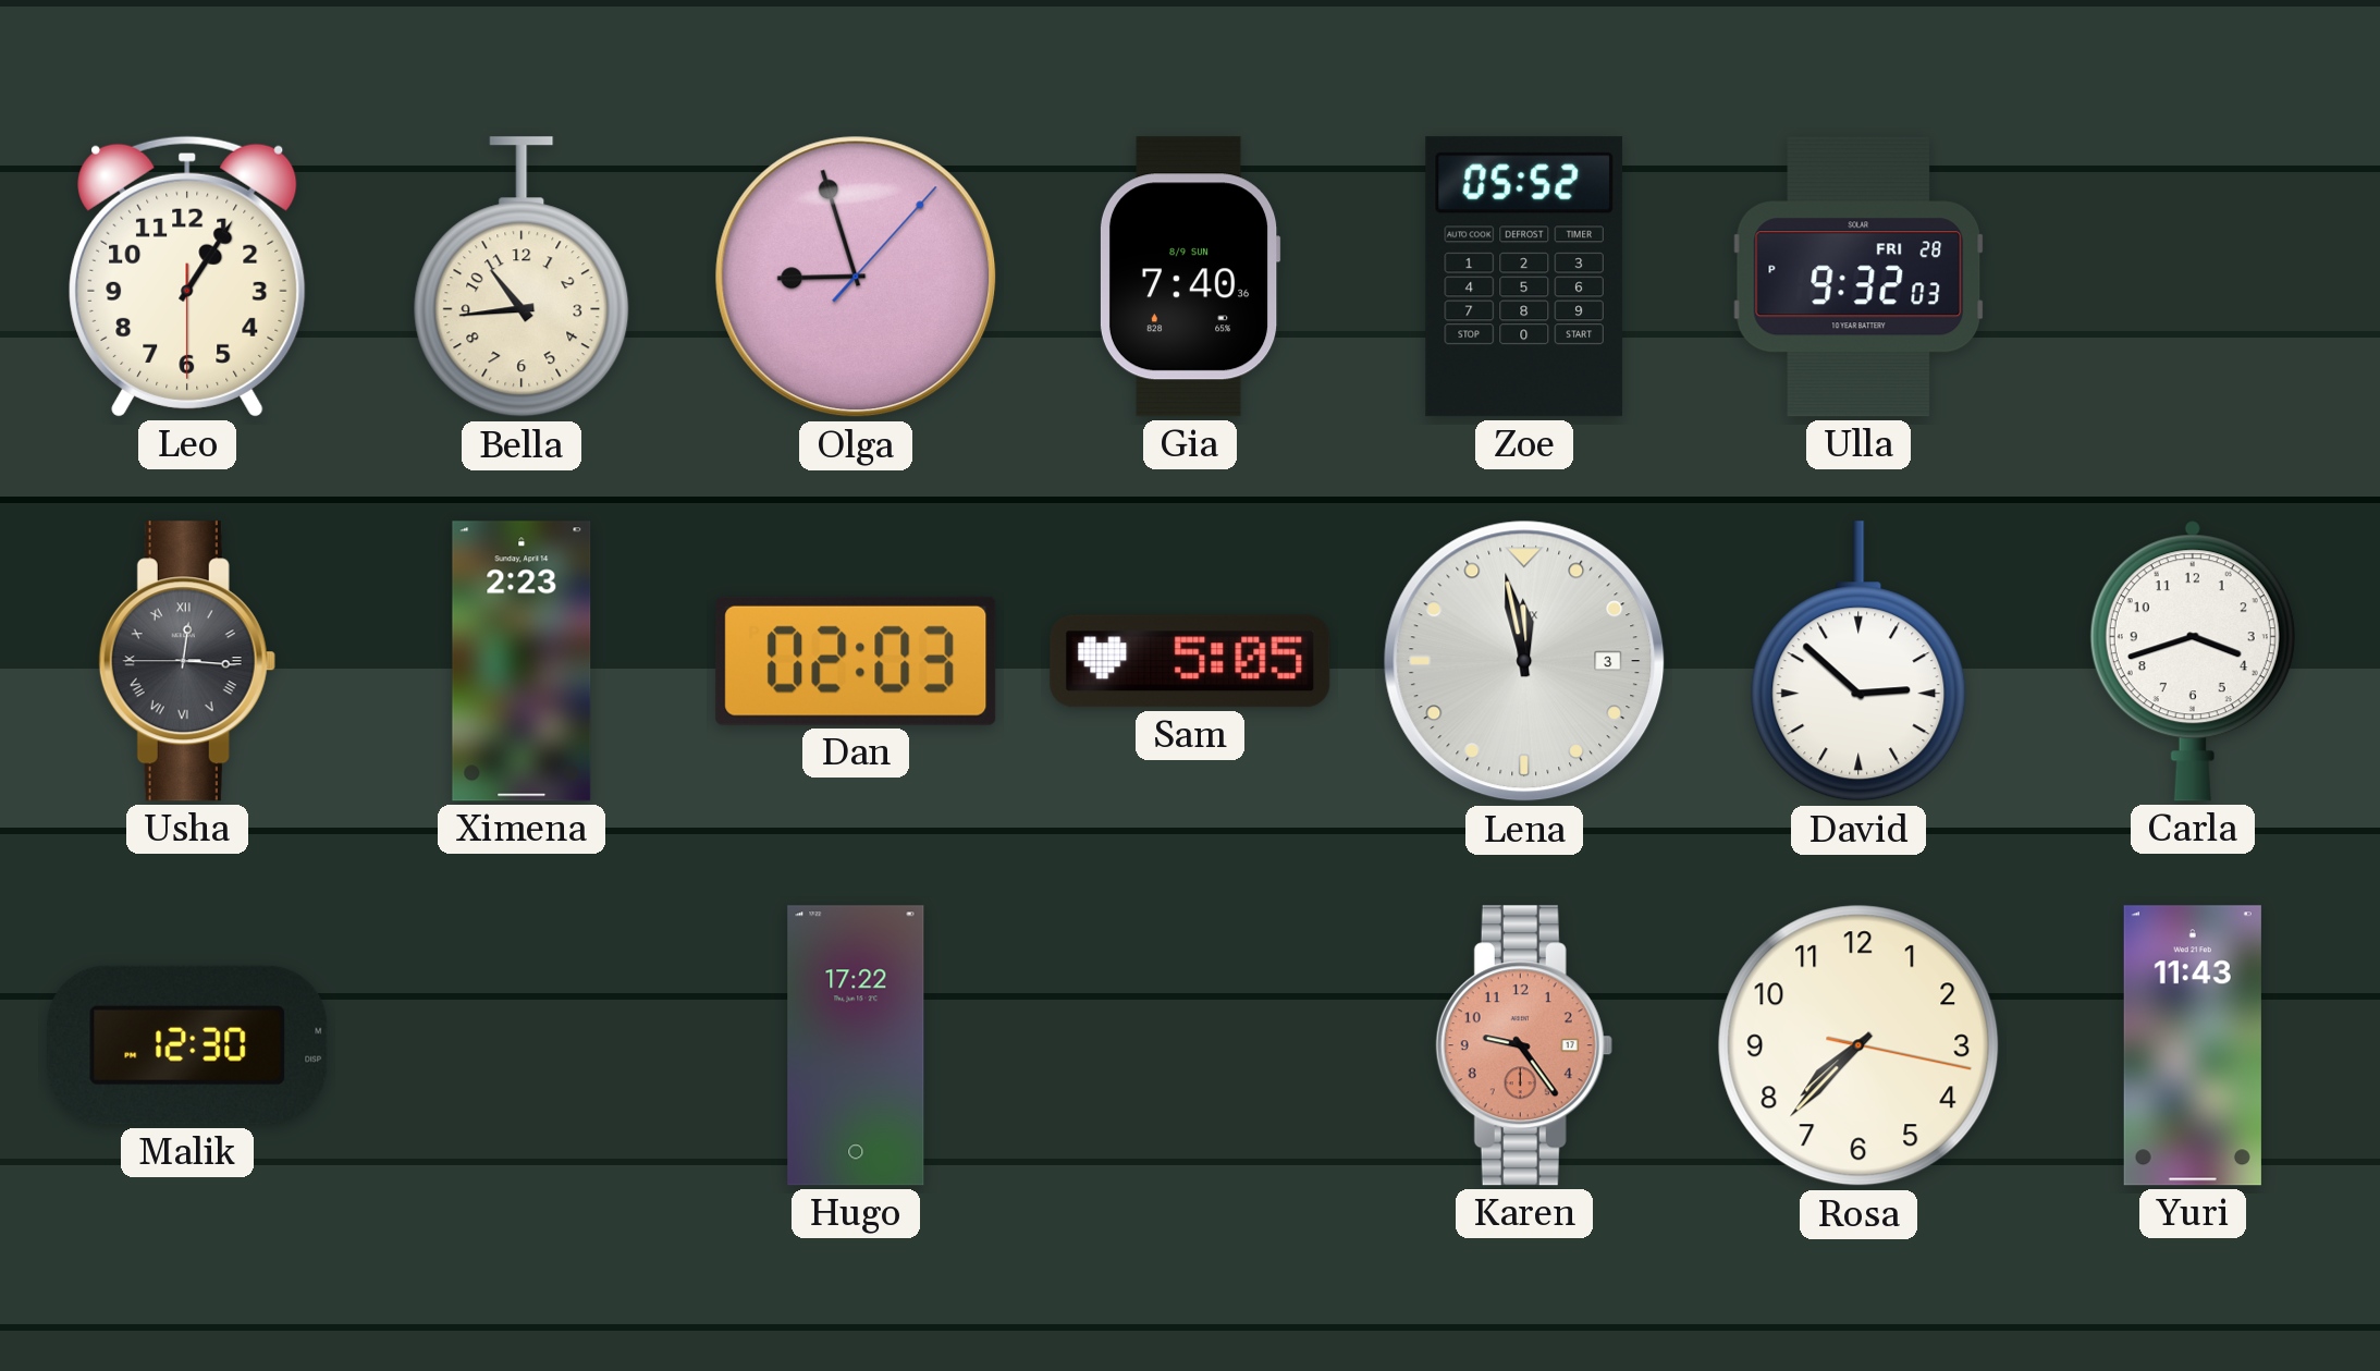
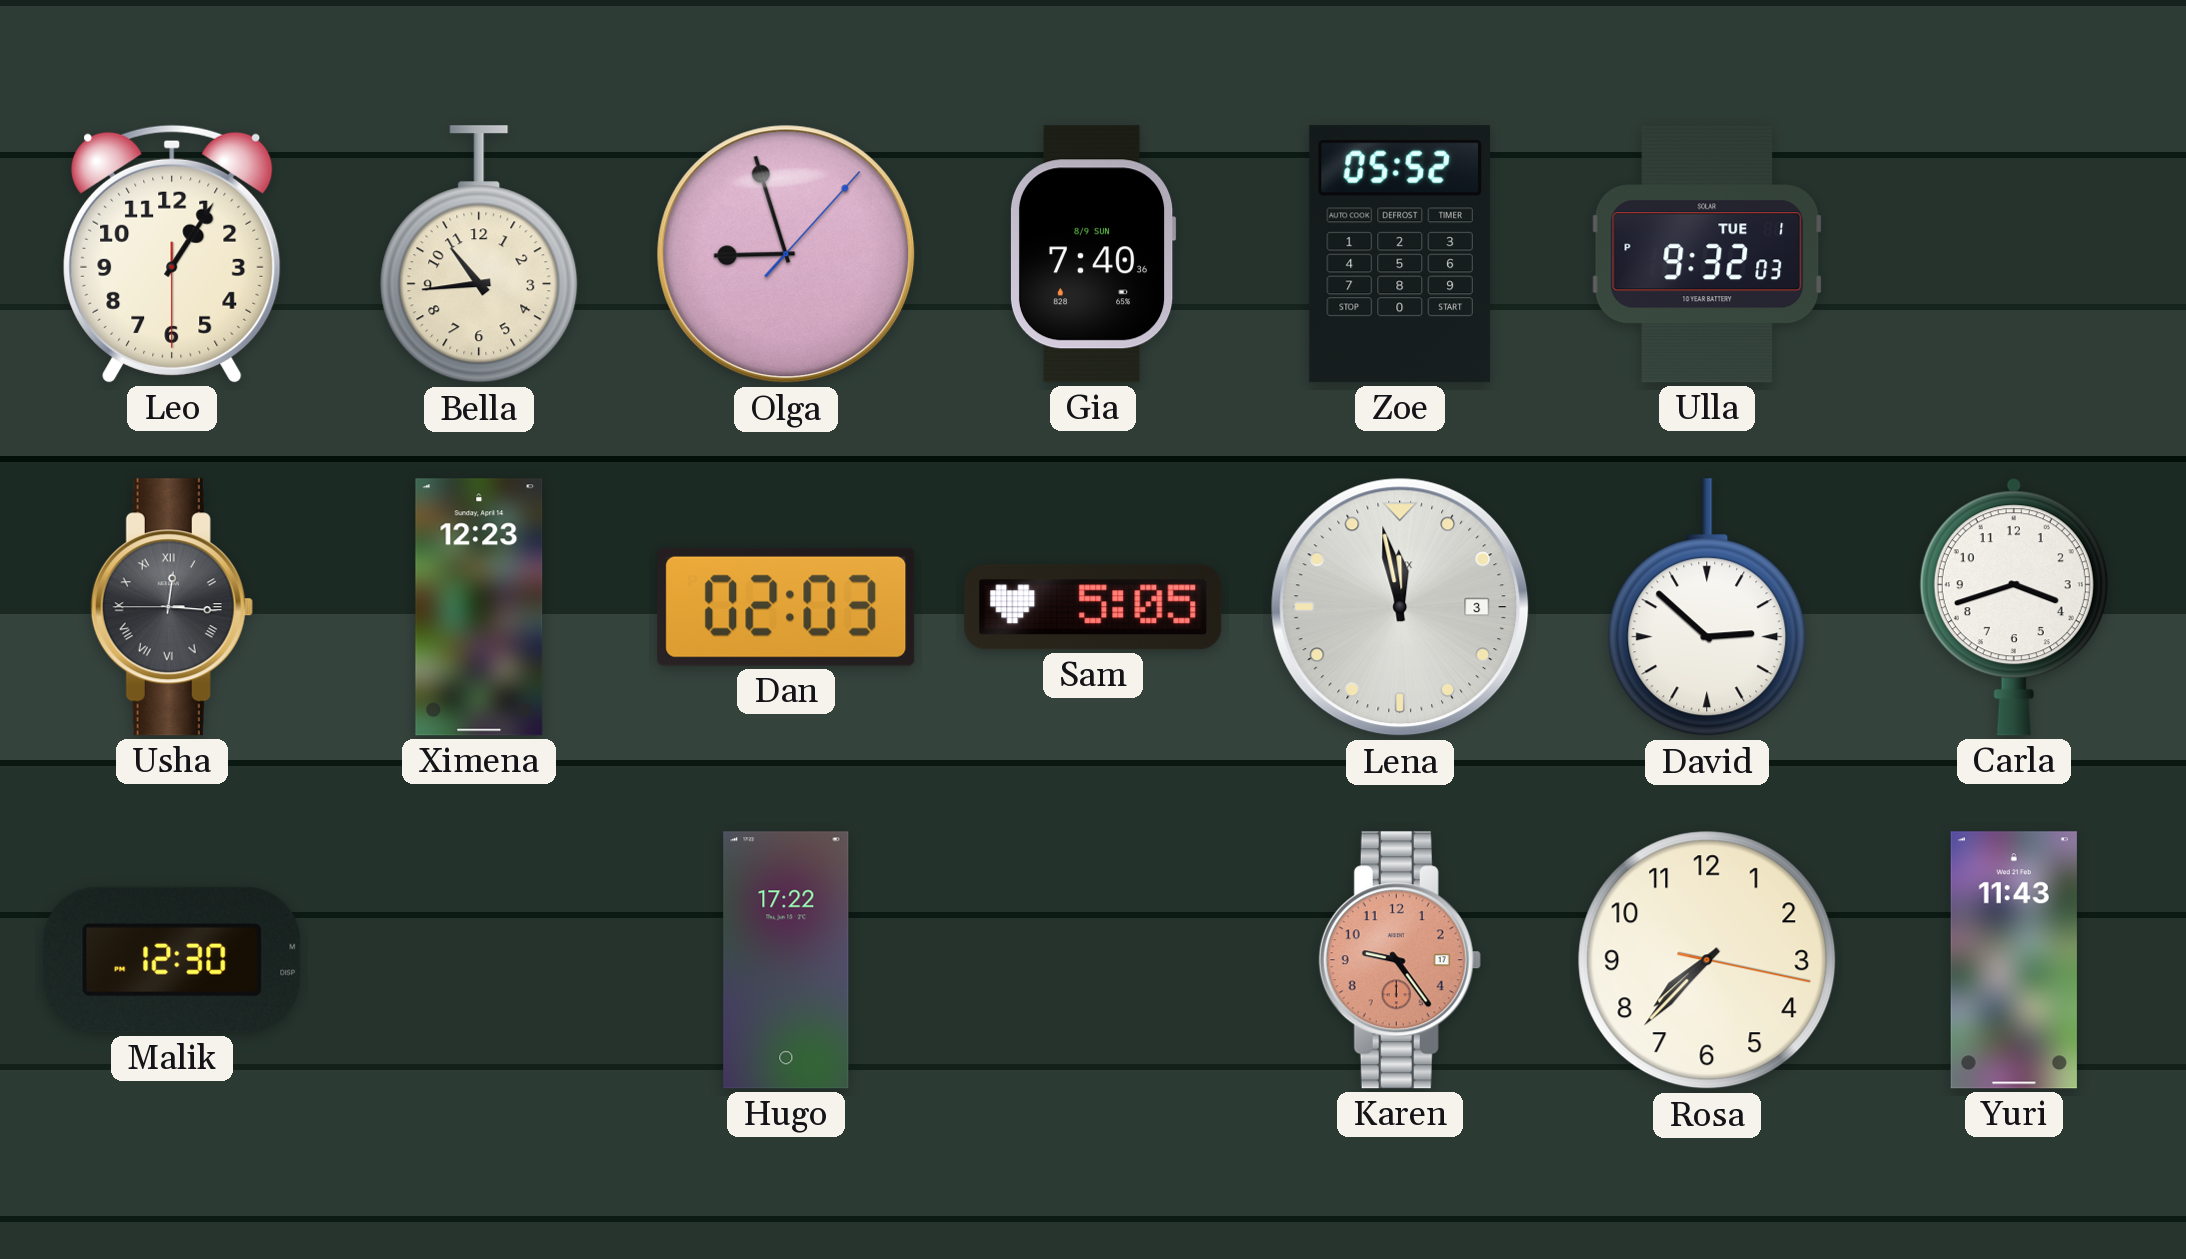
Ulla date: FRI 28 -> TUE 1 (1707, 254)
Ximena: 2:23 -> 12:23 (479, 607)
